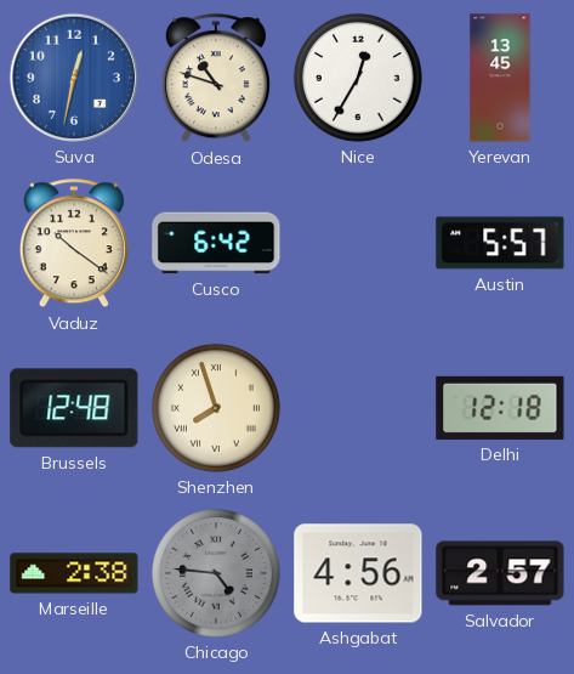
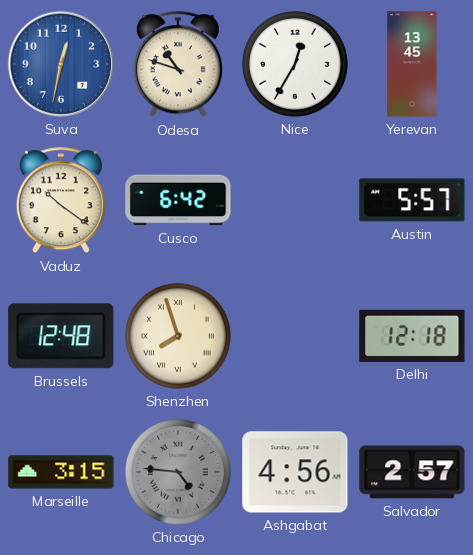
Marseille: 2:38 -> 3:15 (61, 472)
